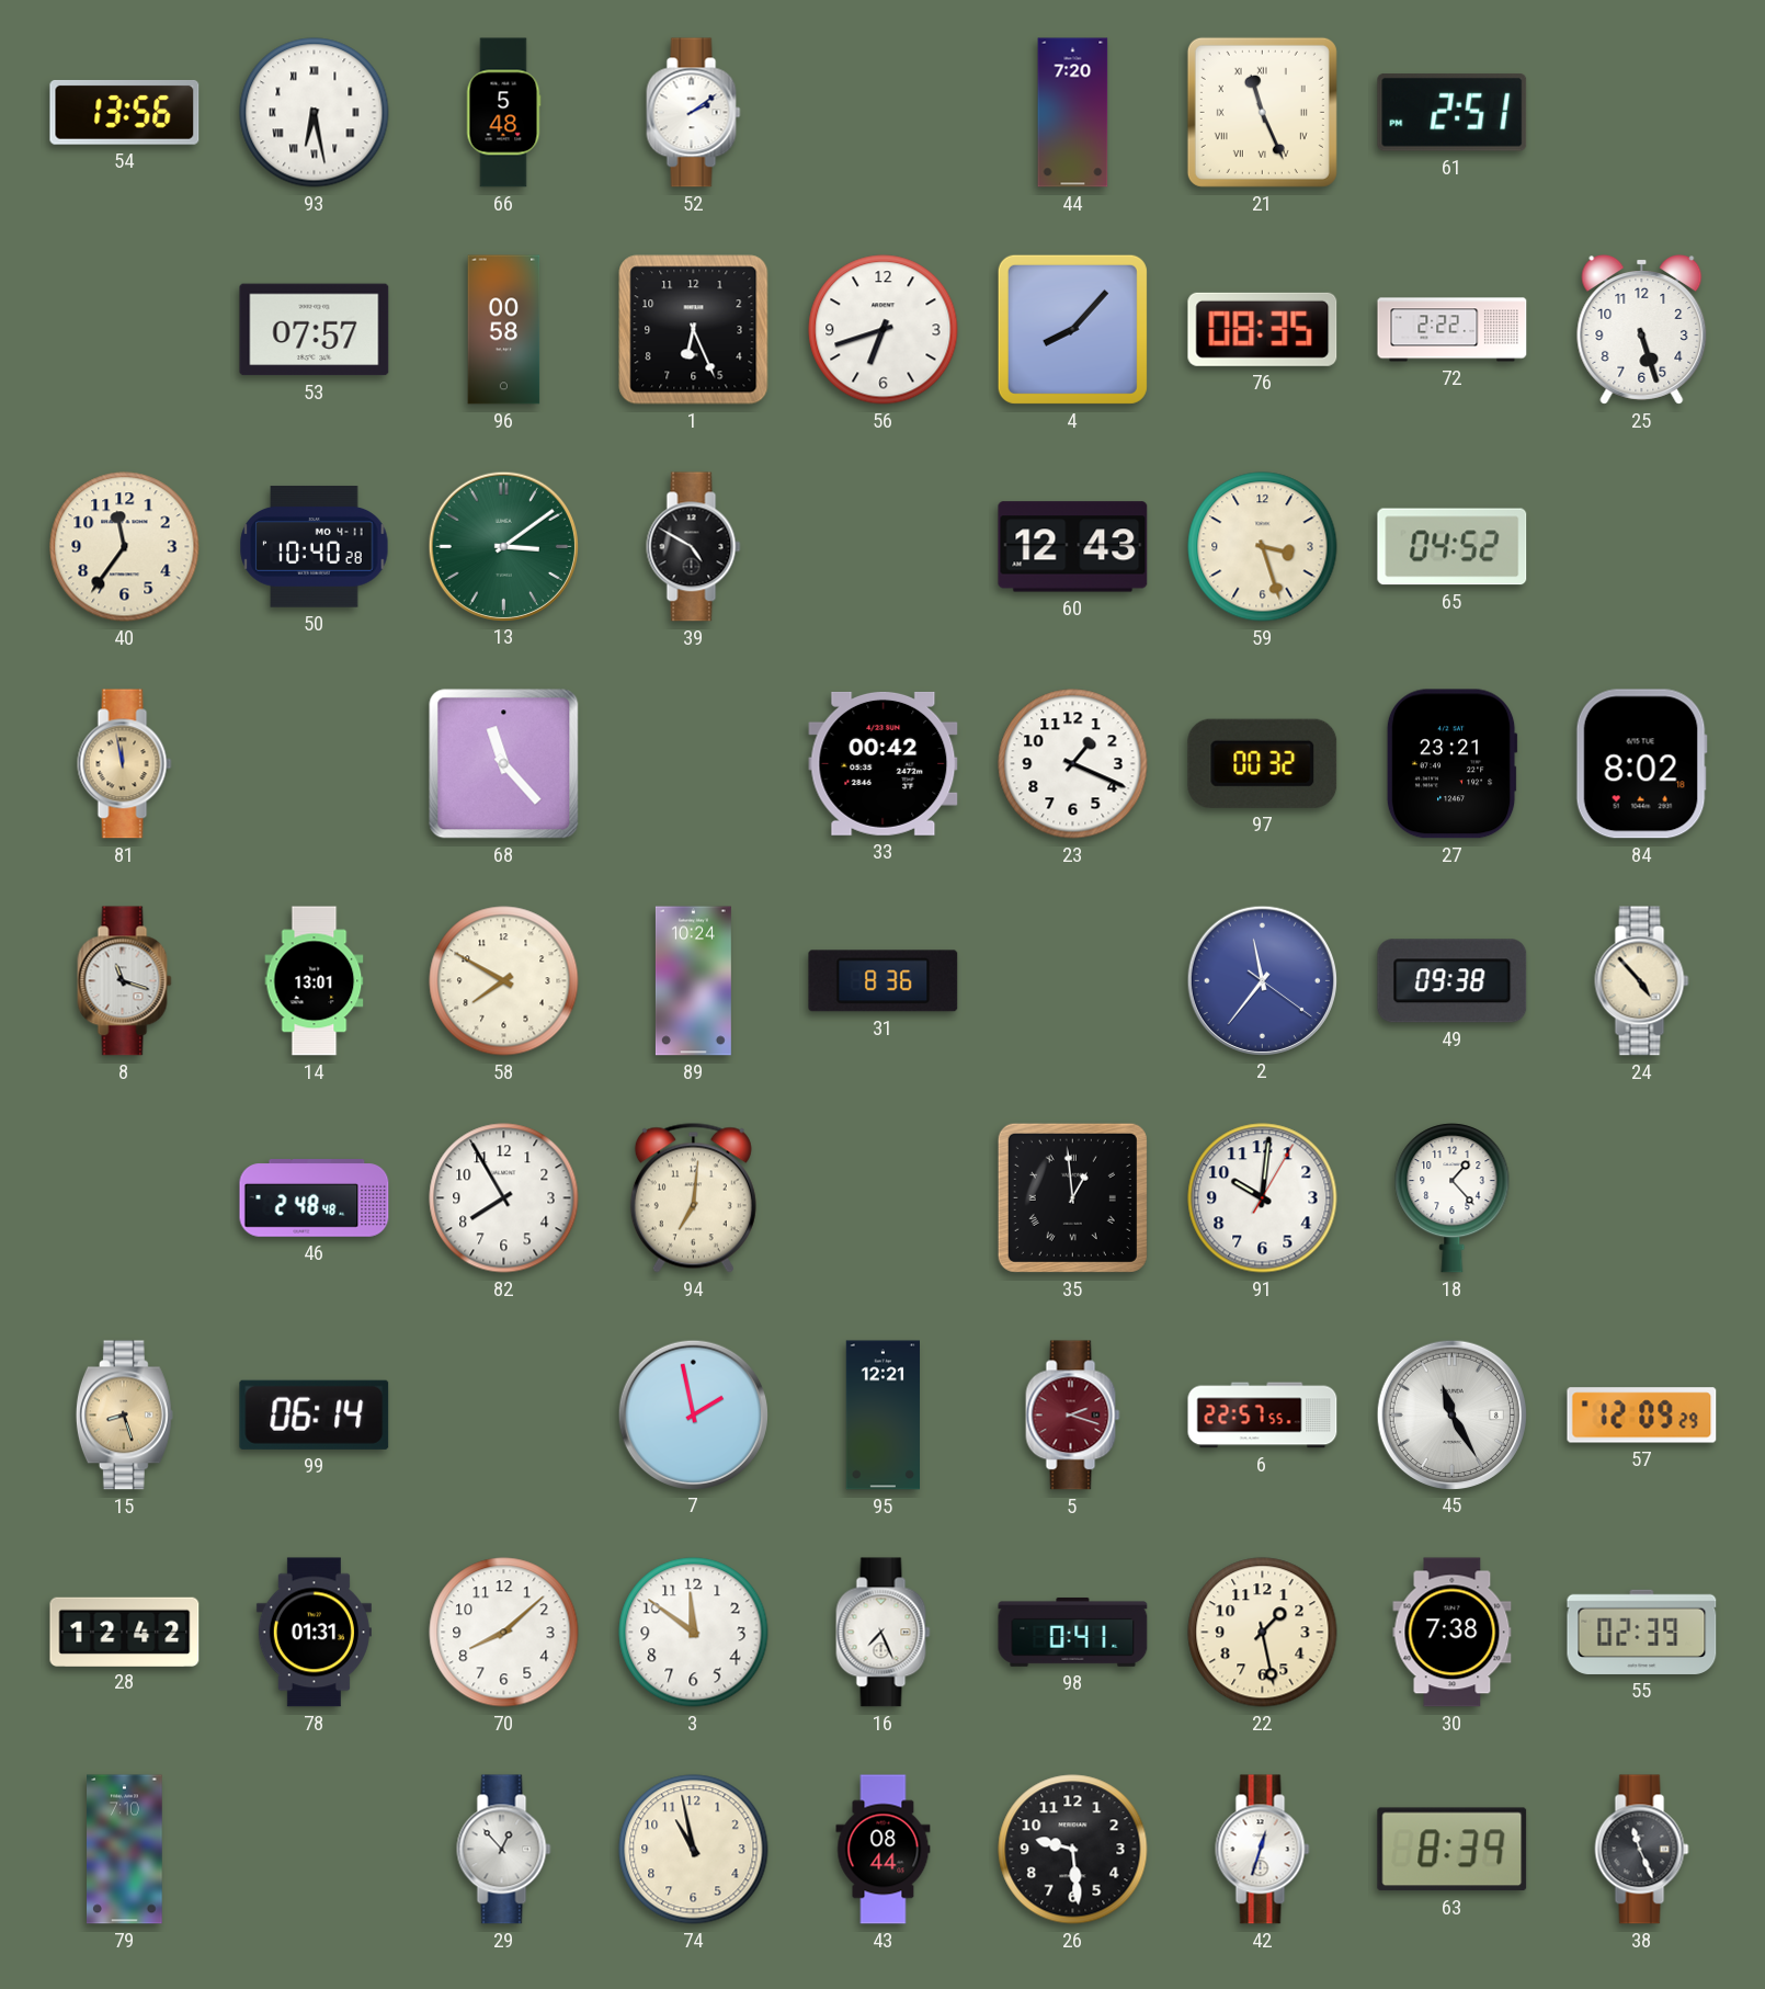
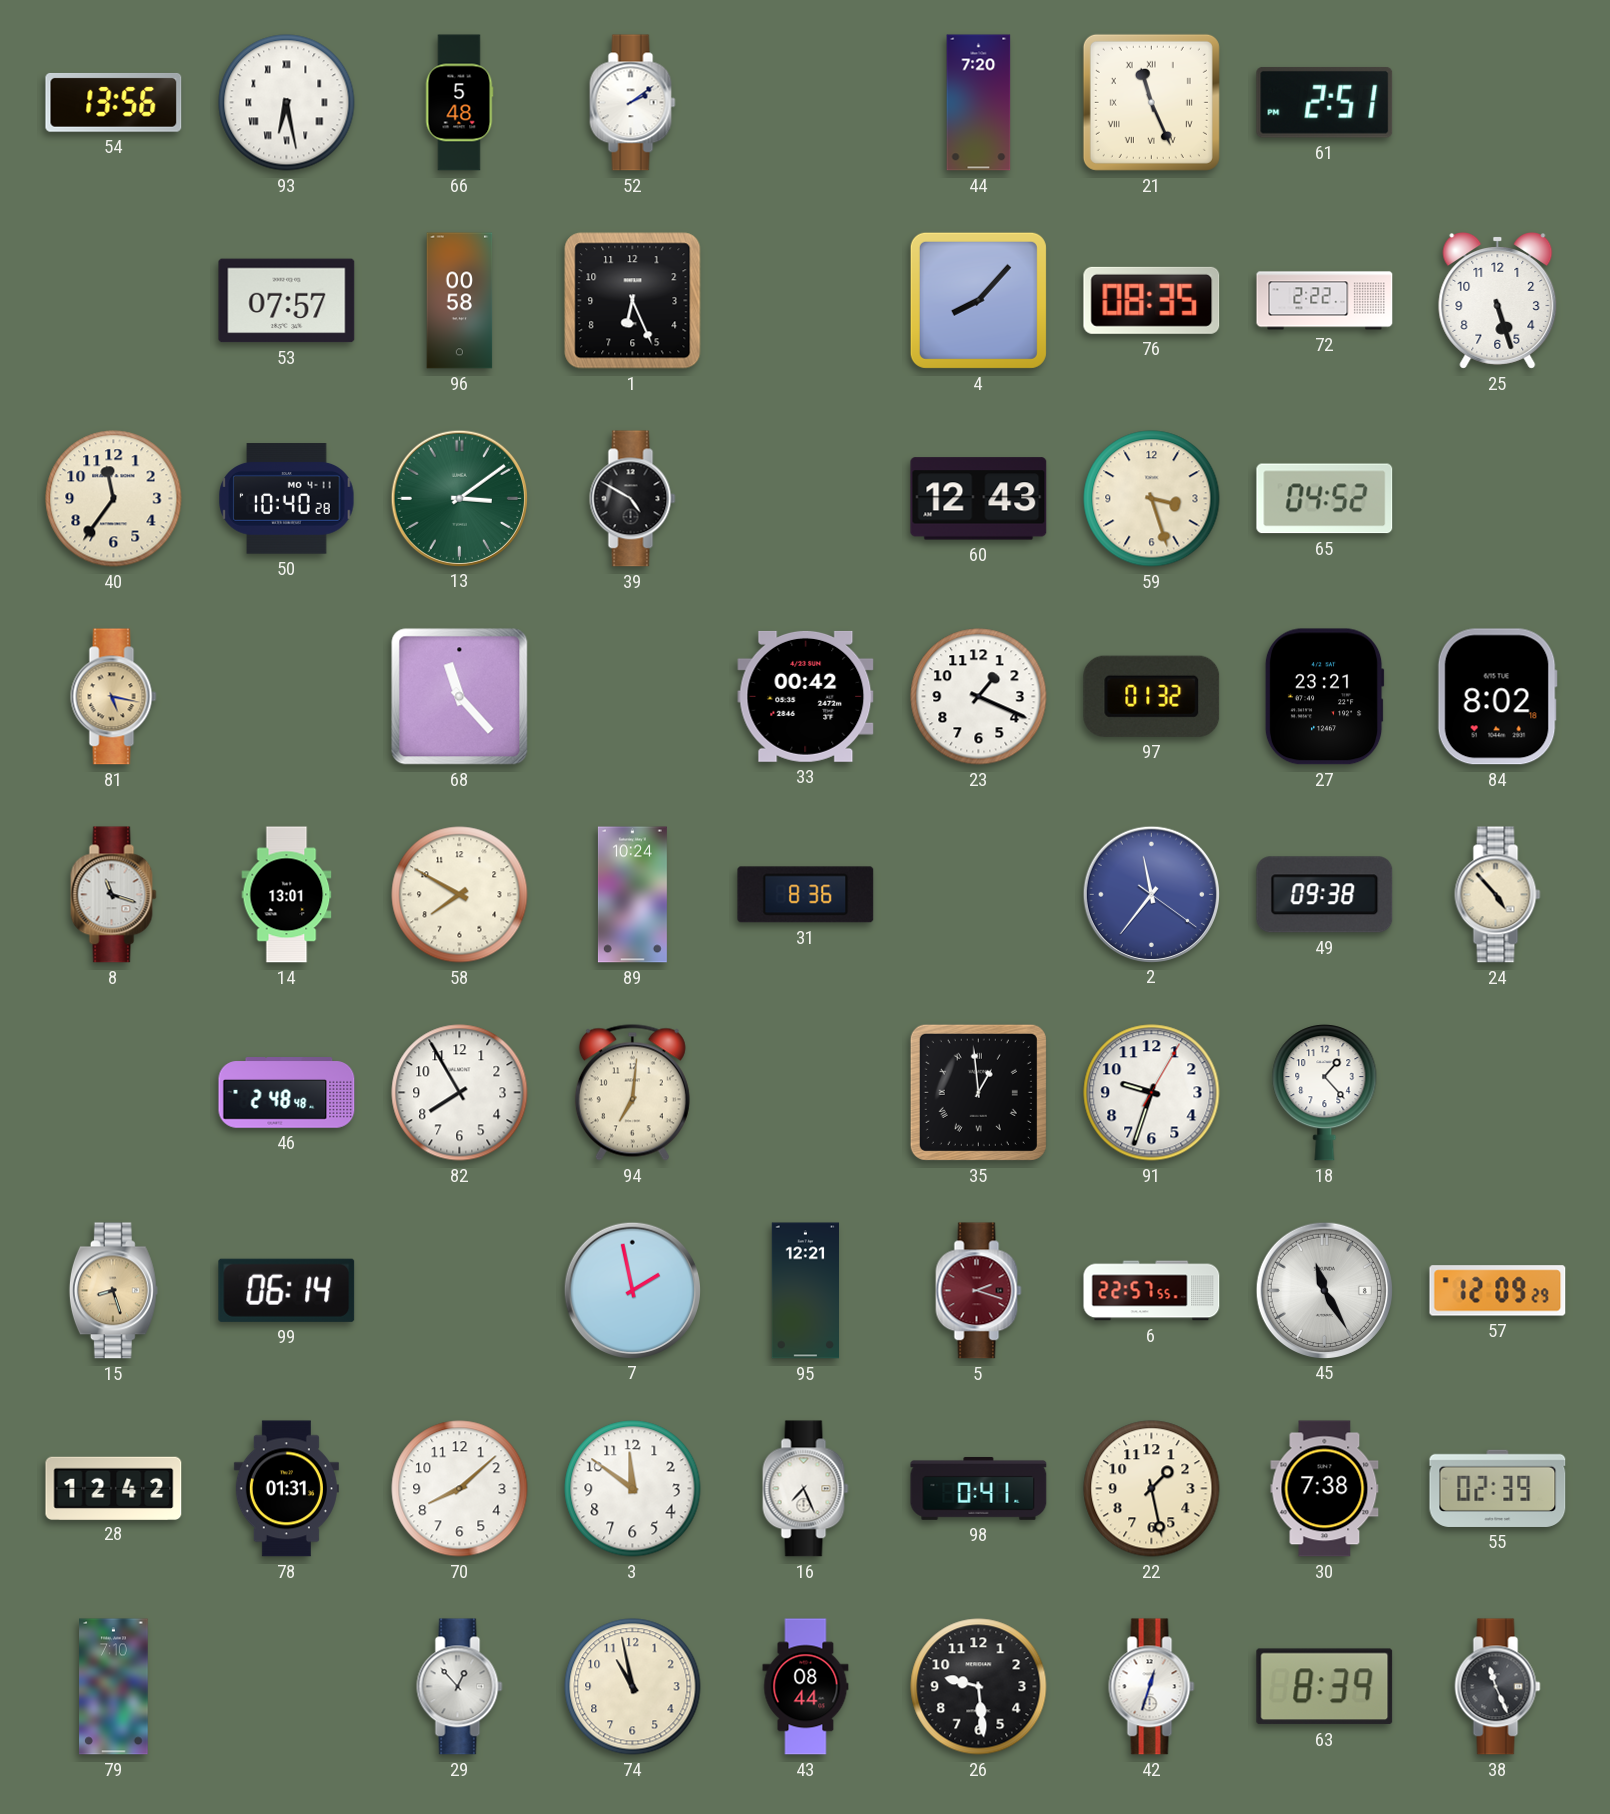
56: 6:42 -> none (884, 330)
81: 11:58 -> 5:17 (114, 697)
97: 00:32 -> 01:32 (1152, 696)
91: 10:01 -> 9:33 (1152, 1093)
